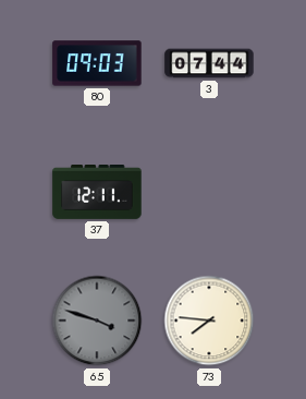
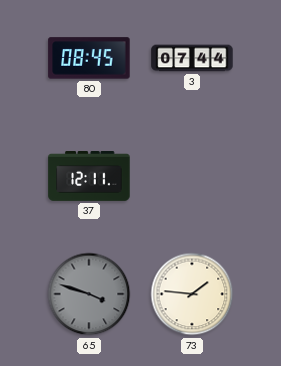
80: 09:03 -> 08:45 (89, 58)
73: 7:46 -> 1:46 (192, 294)
